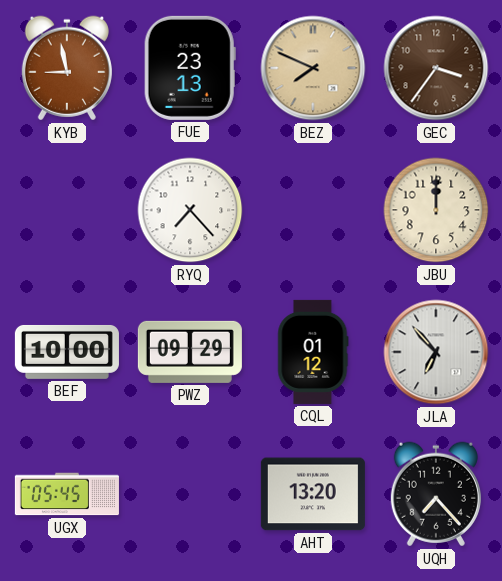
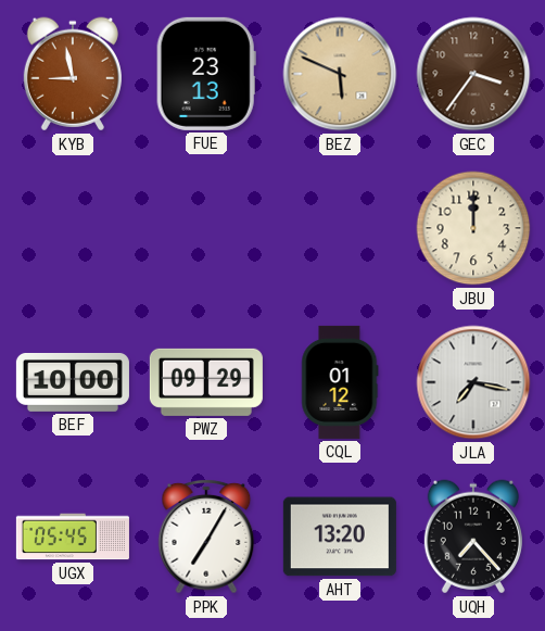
BEZ: 7:49 -> 5:49 (340, 74)
RYQ: 7:23 -> none (190, 210)
JLA: 6:53 -> 7:17 (473, 382)
PPK: none -> 7:05 (206, 537)
